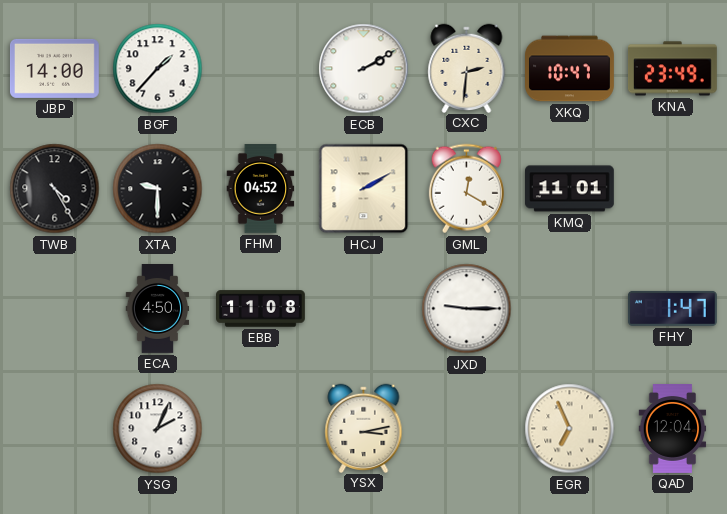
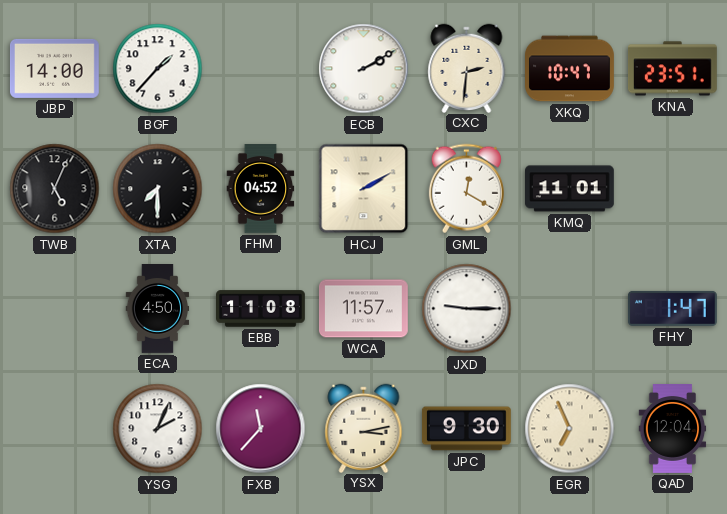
KNA: 23:49 -> 23:51 (672, 69)
TWB: 4:25 -> 5:04 (55, 189)
XTA: 9:30 -> 7:30 (158, 189)
WCA: none -> 11:57 (363, 309)
FXB: none -> 11:37 (261, 429)
JPC: none -> 9:30 (466, 429)
